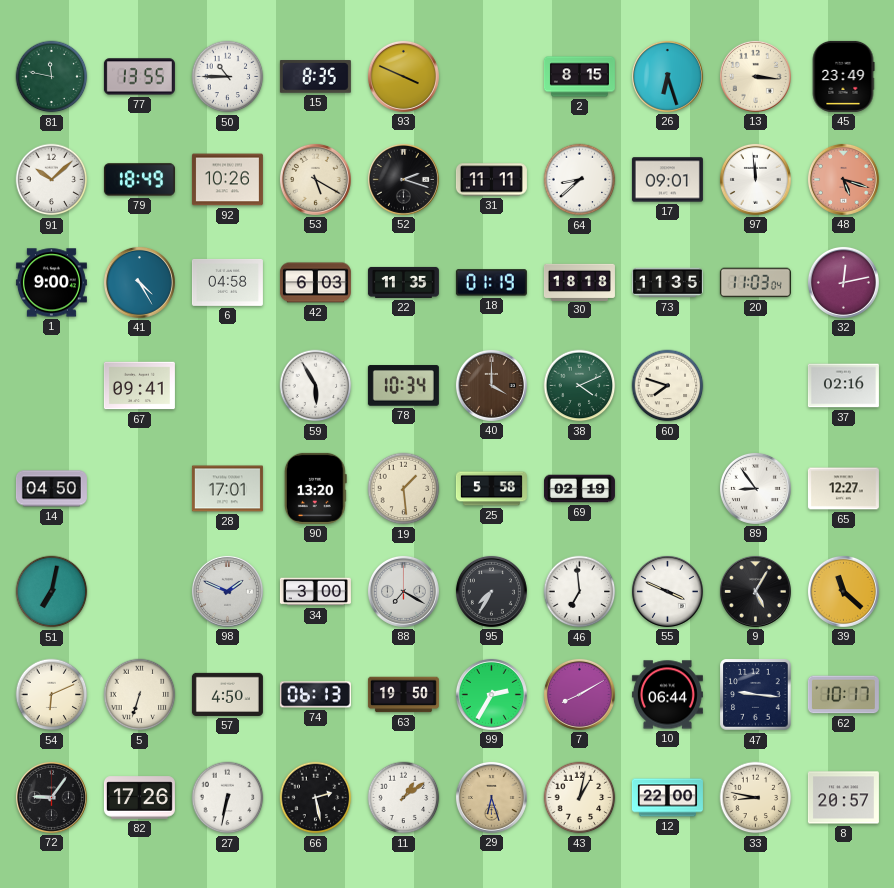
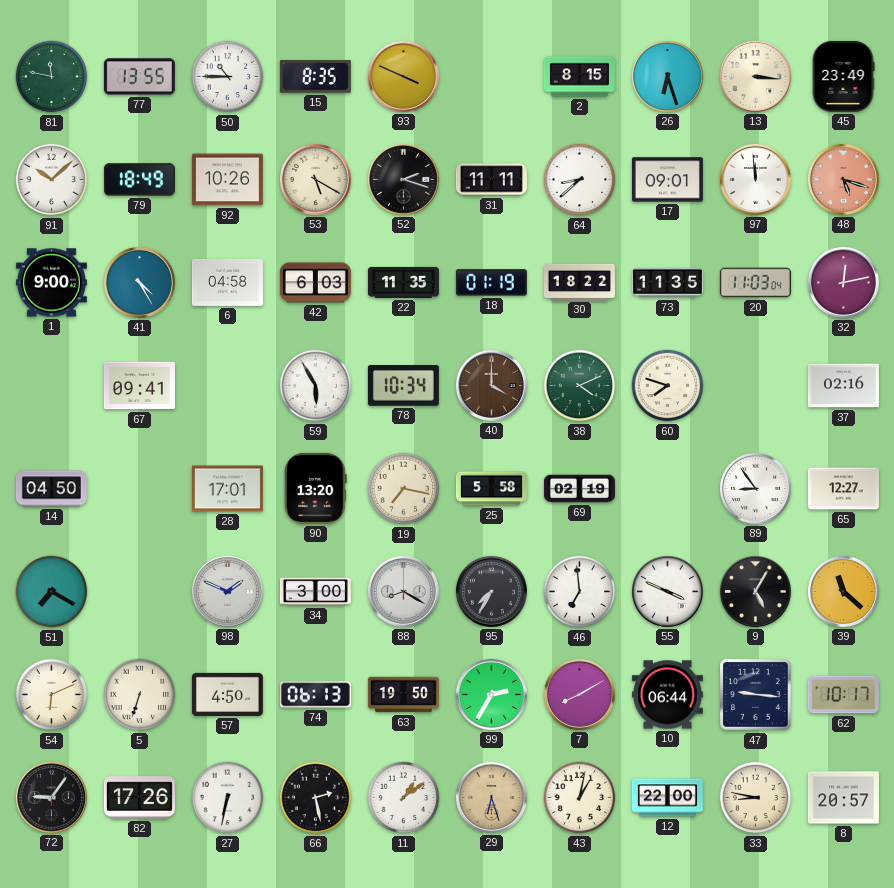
30: 18:18 -> 18:22 (579, 282)
19: 1:29 -> 7:17 (404, 489)
51: 7:02 -> 7:20 (52, 592)
88: 7:20 -> 8:20 (403, 591)
